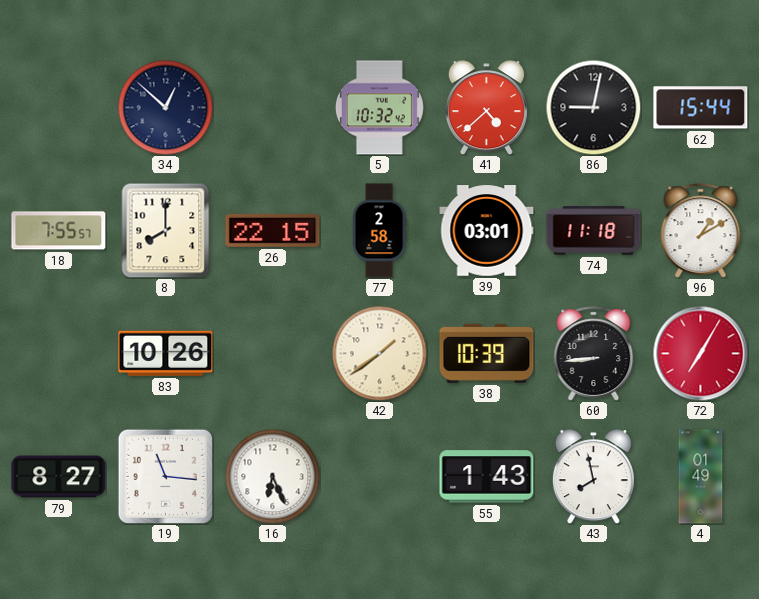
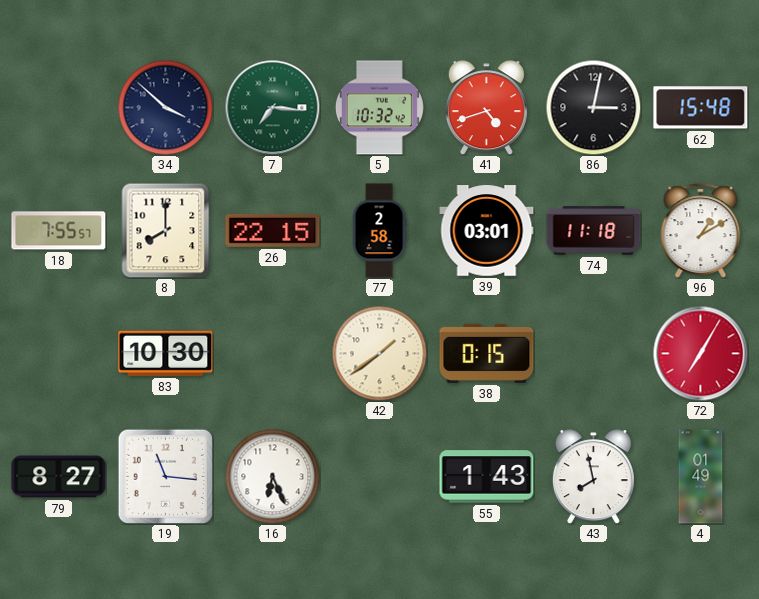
34: 12:52 -> 3:52 (165, 107)
7: none -> 7:16 (272, 107)
41: 4:38 -> 4:42 (486, 108)
86: 9:02 -> 3:02 (593, 107)
62: 15:44 -> 15:48 (701, 108)
83: 10:26 -> 10:30 (166, 353)
38: 10:39 -> 0:15 (487, 353)
60: 8:44 -> none (594, 354)
